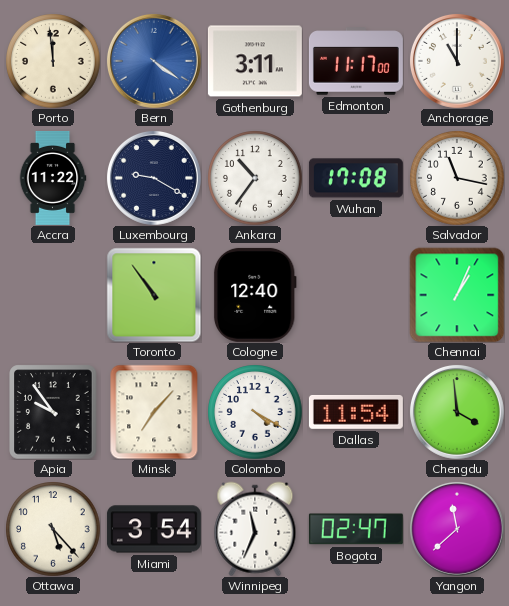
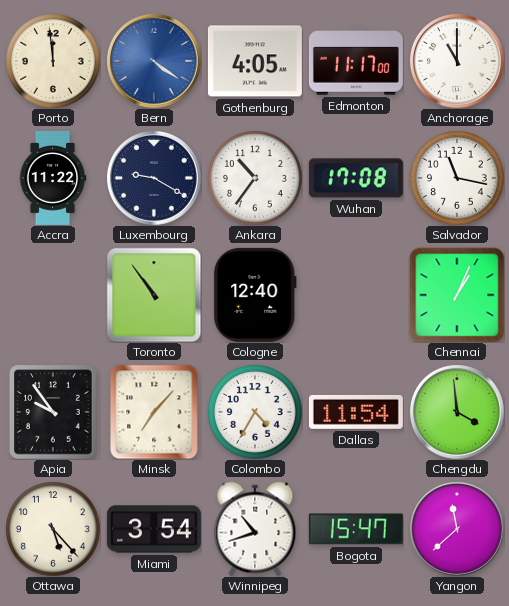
Gothenburg: 3:11 -> 4:05 (255, 61)
Colombo: 4:20 -> 4:35 (255, 412)
Winnipeg: 11:34 -> 10:42 (255, 529)
Bogota: 02:47 -> 15:47 (356, 529)
